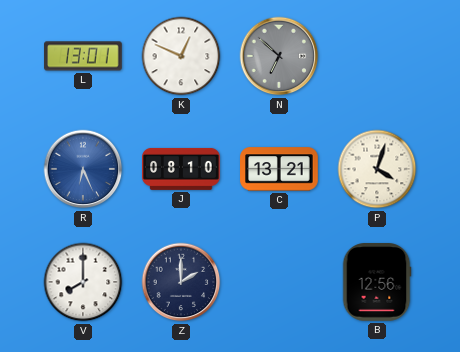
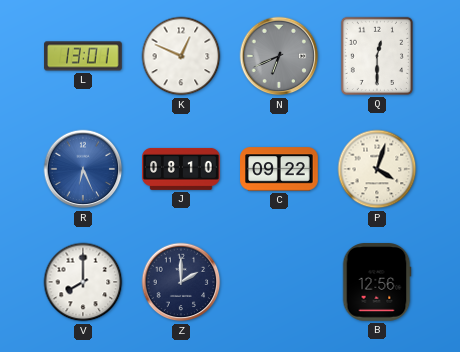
N: 6:52 -> 6:41 (279, 56)
Q: none -> 12:30 (377, 56)
C: 13:21 -> 09:22 (279, 169)
